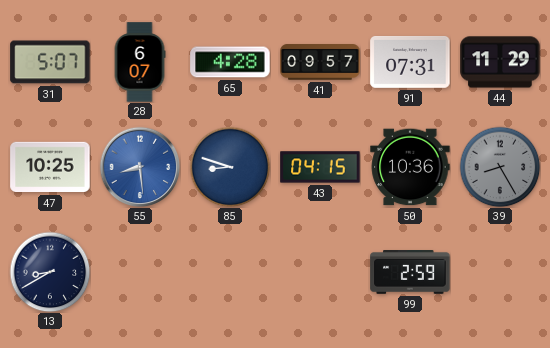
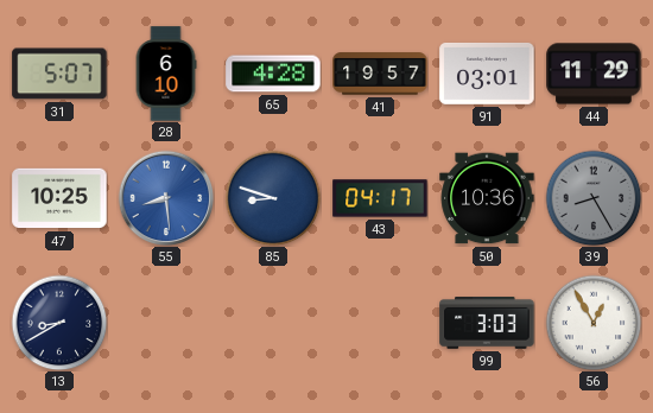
28: 6:07 -> 6:10 (166, 74)
41: 09:57 -> 19:57 (380, 74)
91: 07:31 -> 03:01 (487, 74)
43: 04:15 -> 04:17 (380, 198)
99: 2:59 -> 3:03 (487, 324)
56: none -> 12:55 (594, 323)
